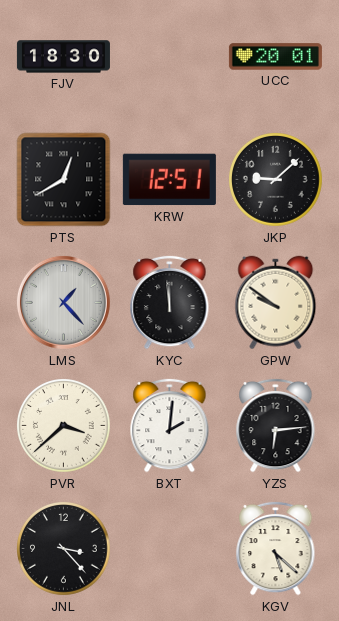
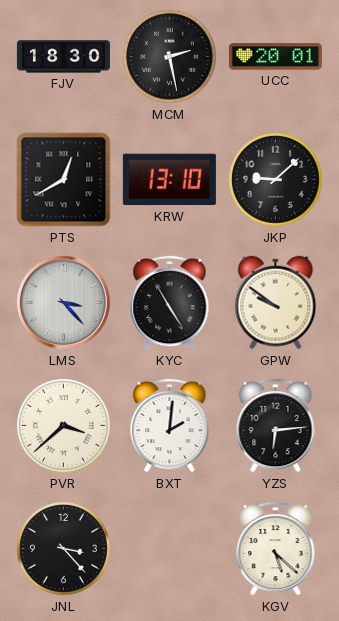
MCM: none -> 2:28 (170, 57)
KRW: 12:51 -> 13:10 (169, 180)
LMS: 1:23 -> 3:23 (63, 302)
KYC: 11:59 -> 4:55 (170, 302)
